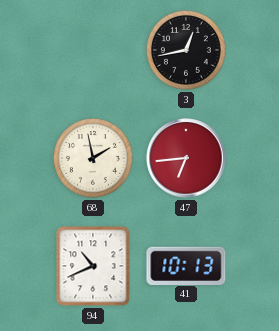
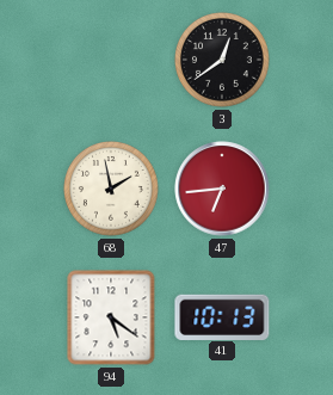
3: 12:43 -> 12:39 (223, 61)
94: 10:41 -> 5:21 (111, 317)
